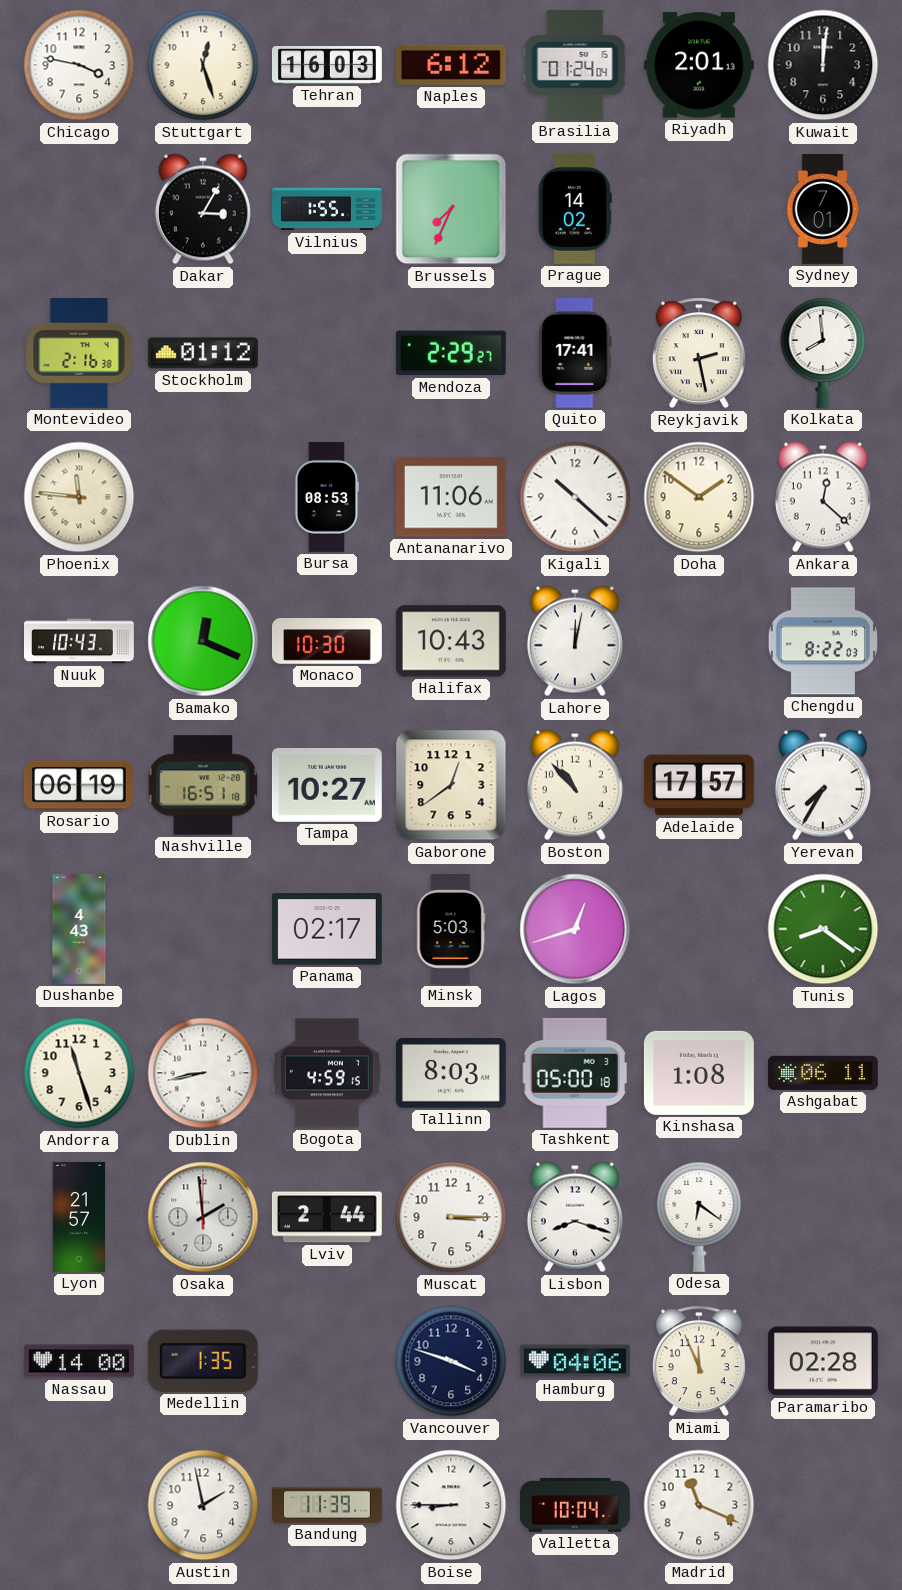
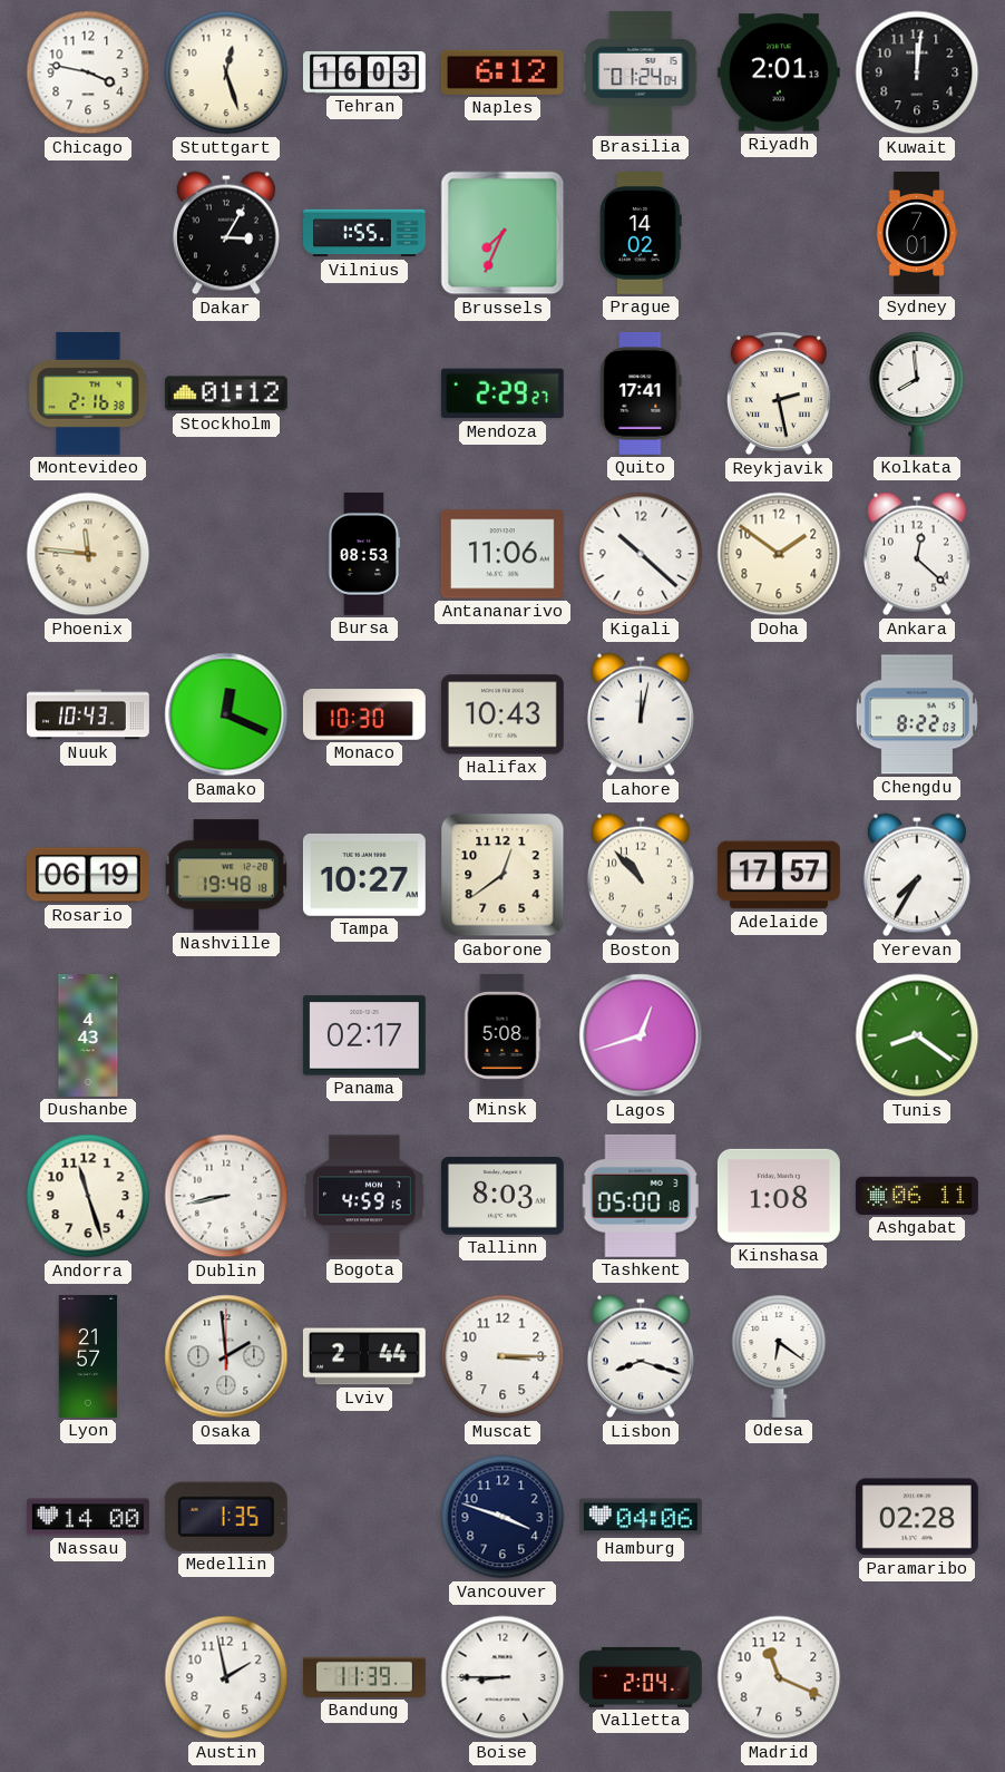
Nashville: 16:51 -> 19:48 (226, 875)
Minsk: 5:03 -> 5:08 (502, 1035)
Miami: 11:56 -> none (699, 1361)
Valletta: 10:04 -> 2:04 (641, 1677)
